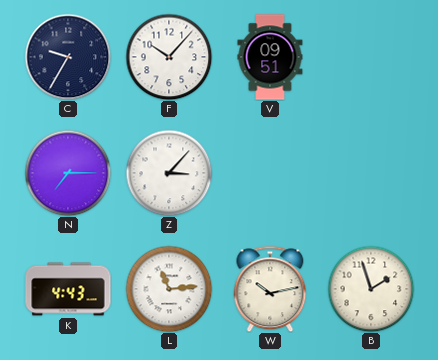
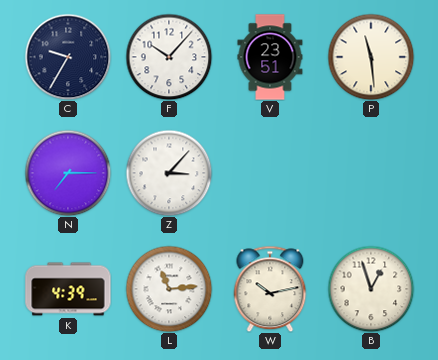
V: 09:51 -> 23:51 (270, 57)
P: none -> 11:29 (371, 57)
K: 4:43 -> 4:39 (68, 289)
B: 1:57 -> 12:57 (371, 289)
